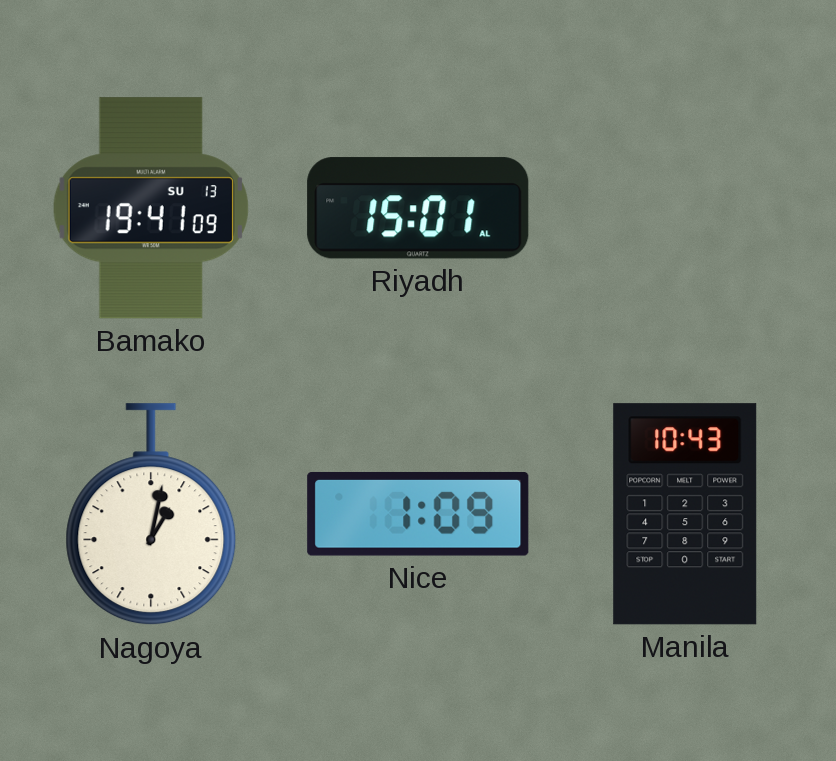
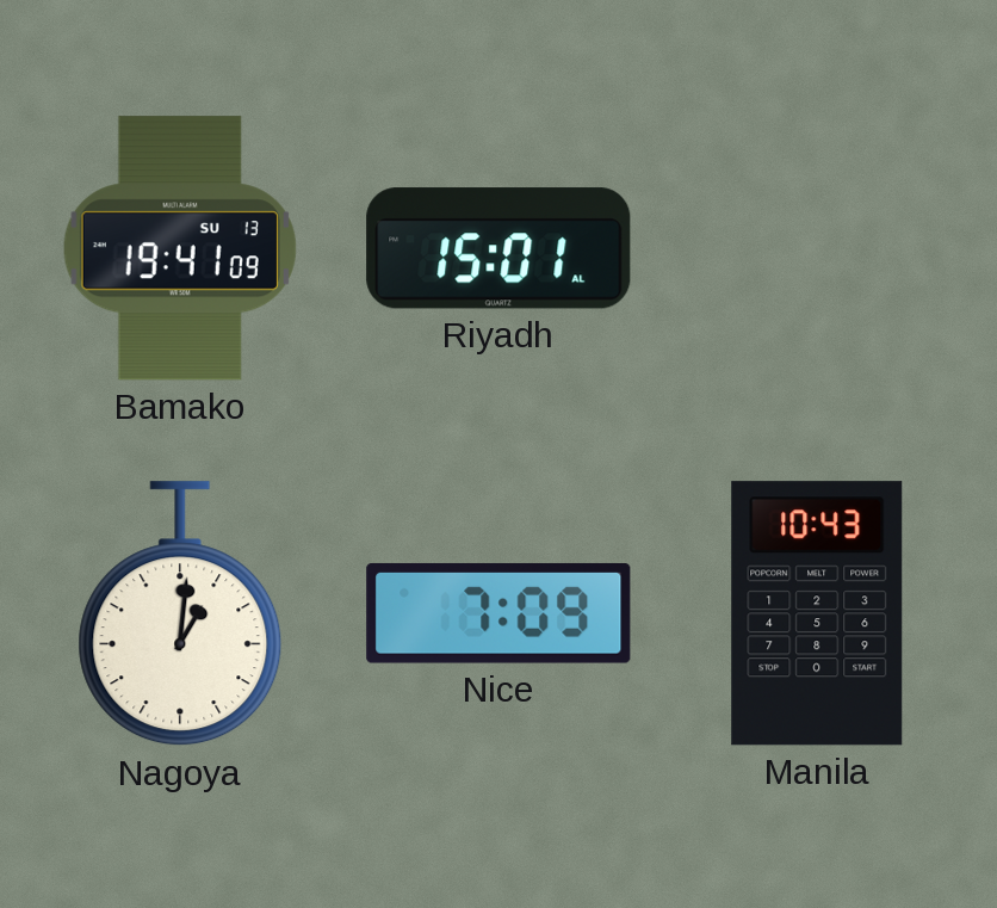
Nagoya: 1:02 -> 1:01 (180, 614)
Nice: 1:09 -> 7:09 (498, 613)
